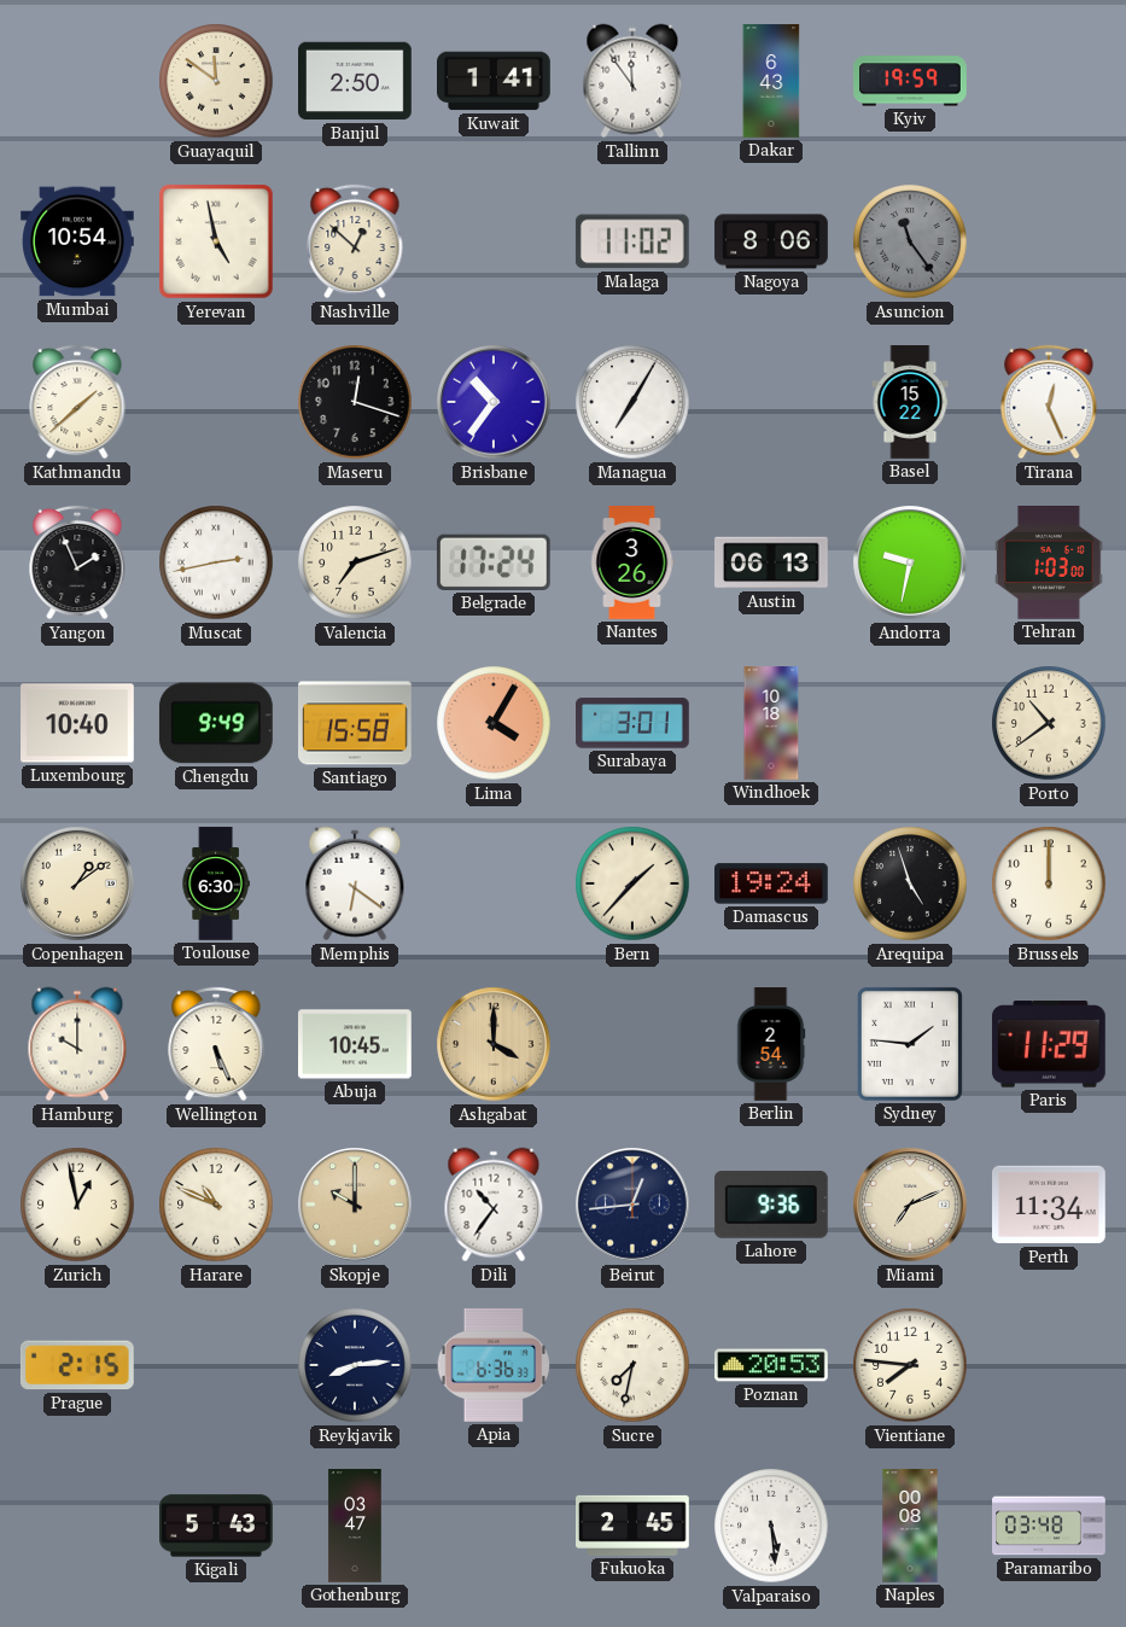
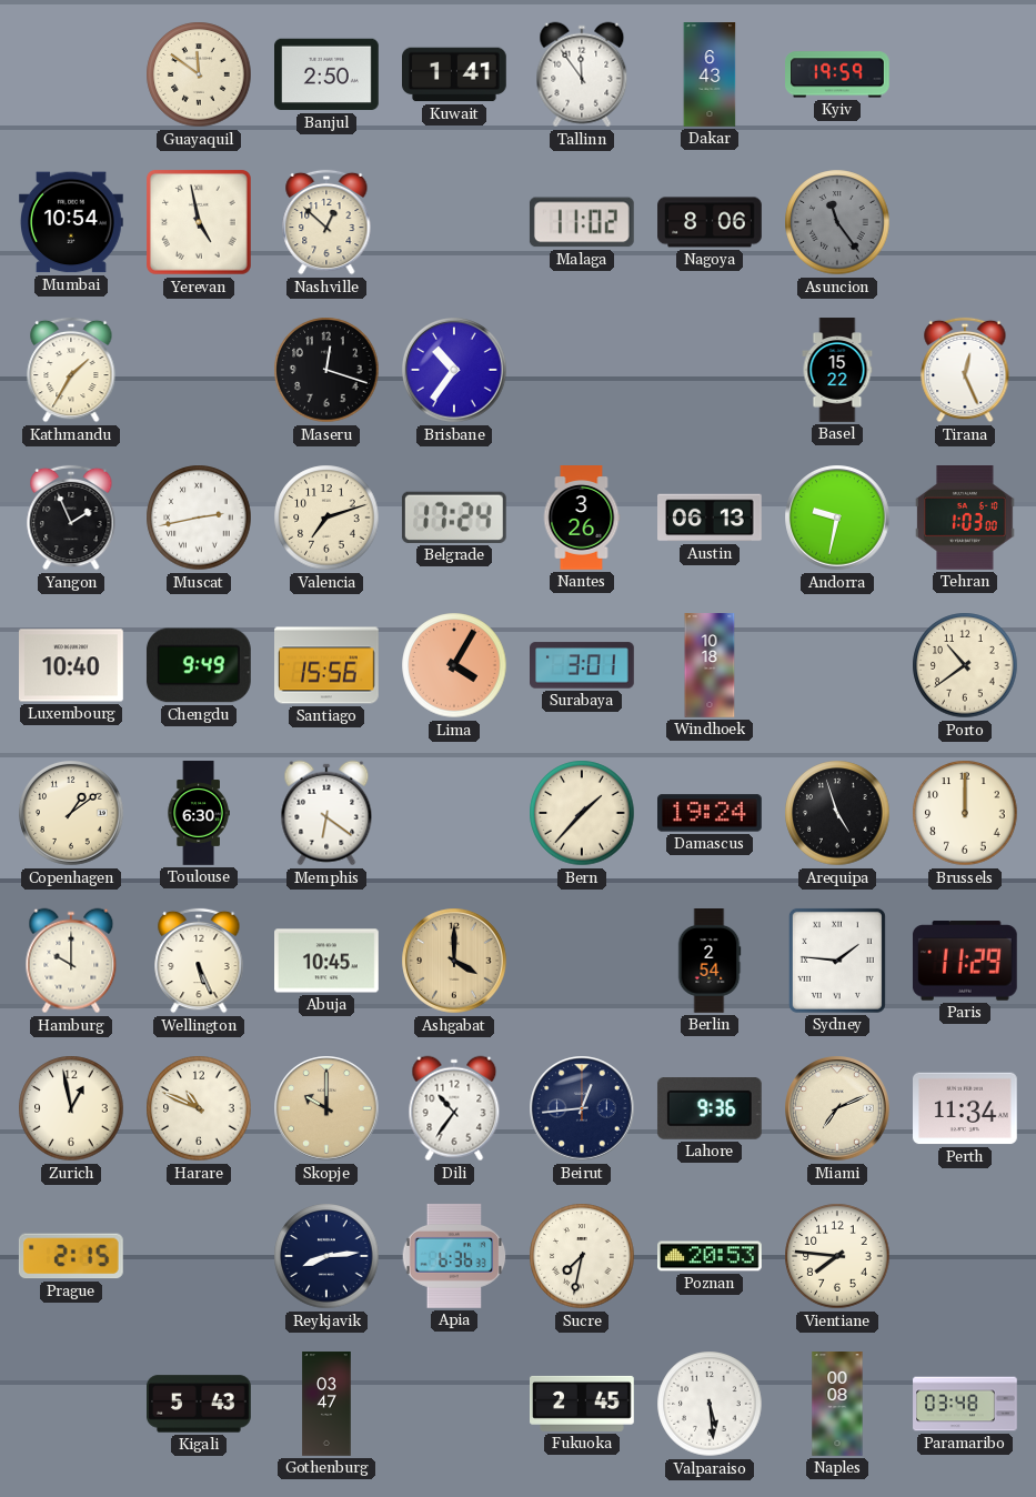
Kathmandu: 1:38 -> 1:35 (71, 370)
Managua: 7:05 -> none (632, 402)
Santiago: 15:58 -> 15:56 (328, 665)
